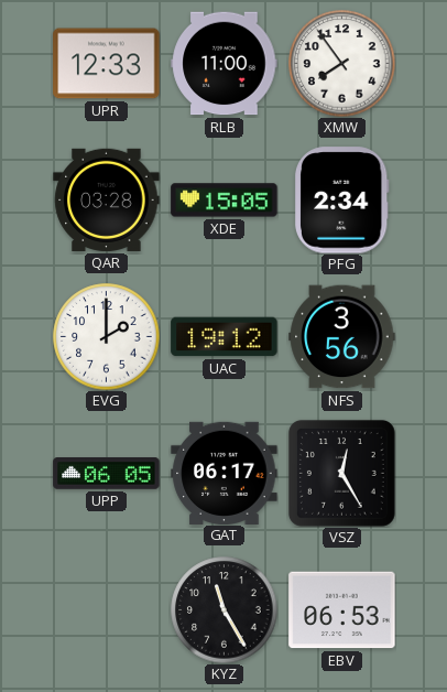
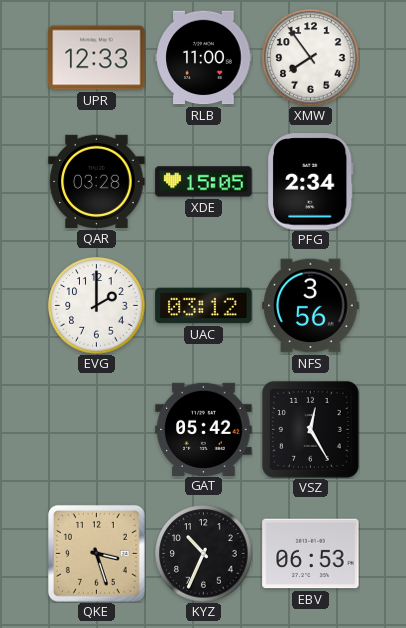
UAC: 19:12 -> 03:12 (204, 306)
UPP: 06:05 -> none (107, 474)
GAT: 06:17 -> 05:42 (204, 429)
QKE: none -> 3:27 (96, 553)
KYZ: 11:25 -> 10:34 (204, 554)
